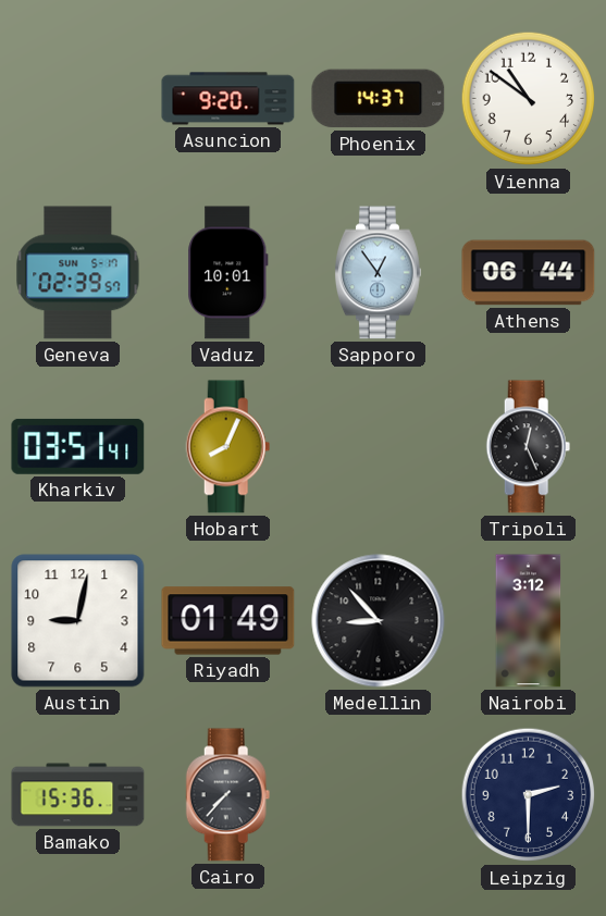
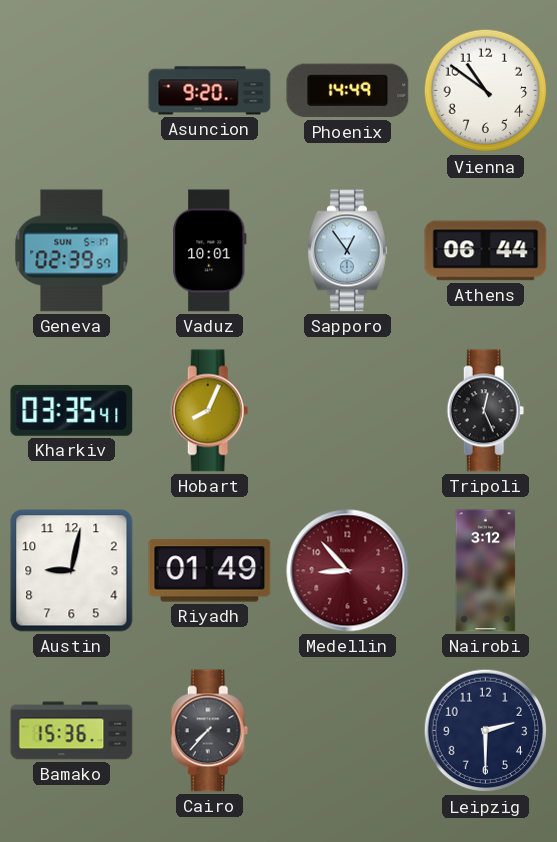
Phoenix: 14:37 -> 14:49 (348, 91)
Kharkiv: 03:51 -> 03:35 (72, 410)
Medellin dial: black -> burgundy (348, 571)
